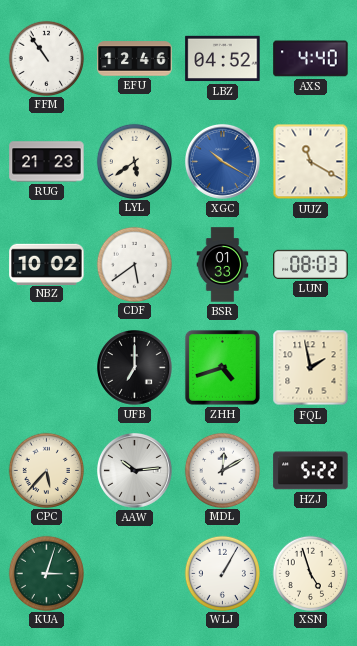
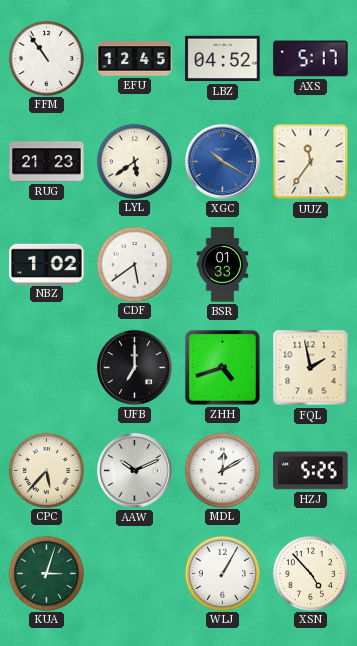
EFU: 12:46 -> 12:45 (135, 59)
AXS: 4:40 -> 5:17 (311, 59)
UUZ: 11:20 -> 11:36 (311, 162)
NBZ: 10:02 -> 1:02 (47, 264)
LUN: 08:03 -> none (311, 264)
AAW: 10:14 -> 10:11 (135, 471)
HZJ: 5:22 -> 5:25 (311, 471)
XSN: 4:57 -> 4:53 (310, 573)
